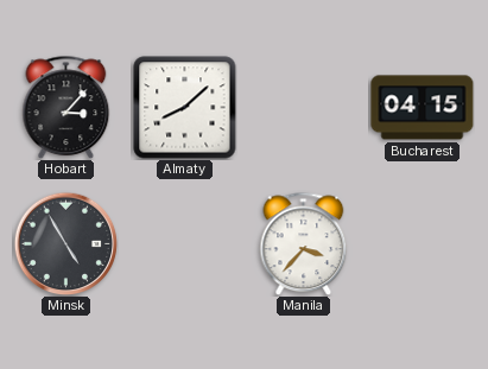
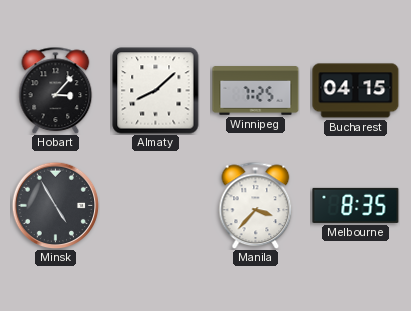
Winnipeg: none -> 7:25 (256, 91)
Melbourne: none -> 8:35 (356, 205)
